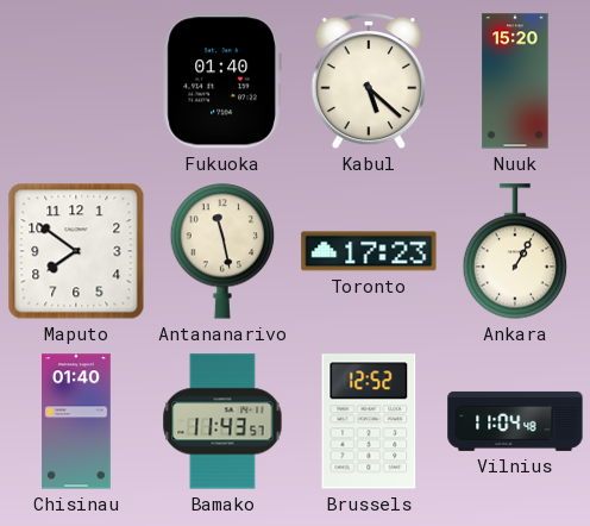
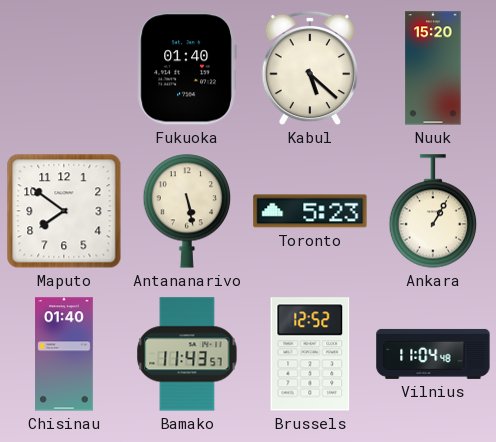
Antananarivo: 11:28 -> 5:28 (187, 211)
Toronto: 17:23 -> 5:23 (310, 211)
